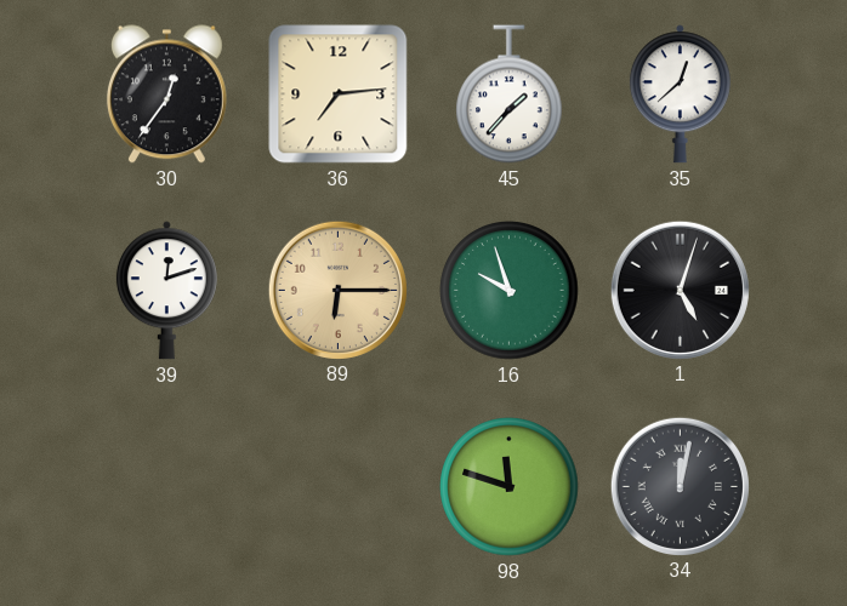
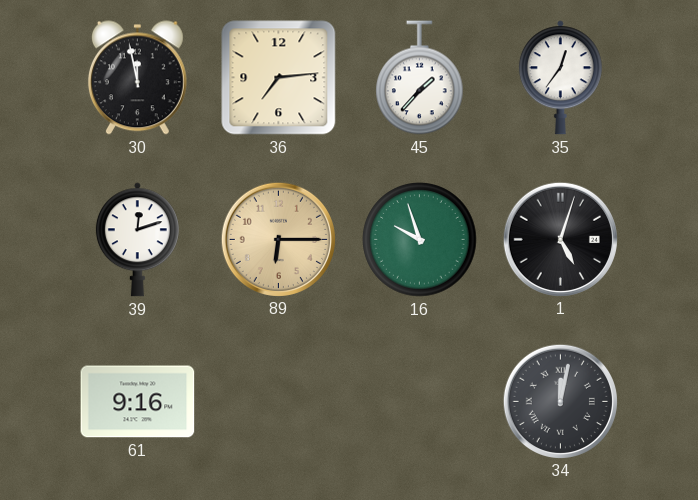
30: 12:36 -> 11:58 (137, 78)
35: 12:38 -> 12:36 (560, 78)
61: none -> 9:16 (138, 402)
98: 11:48 -> none (510, 487)
